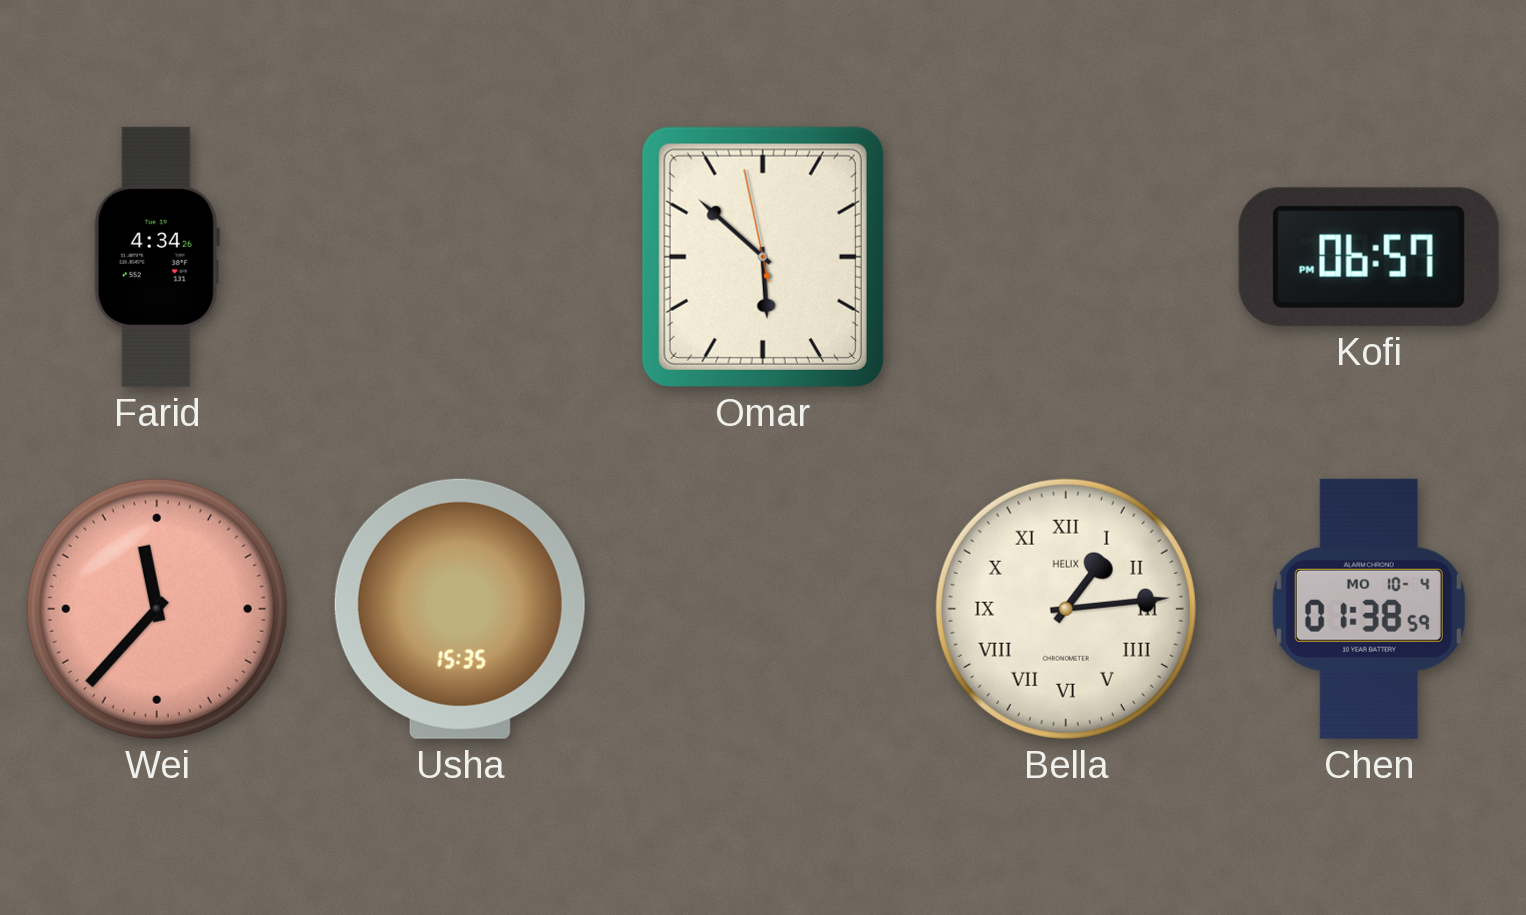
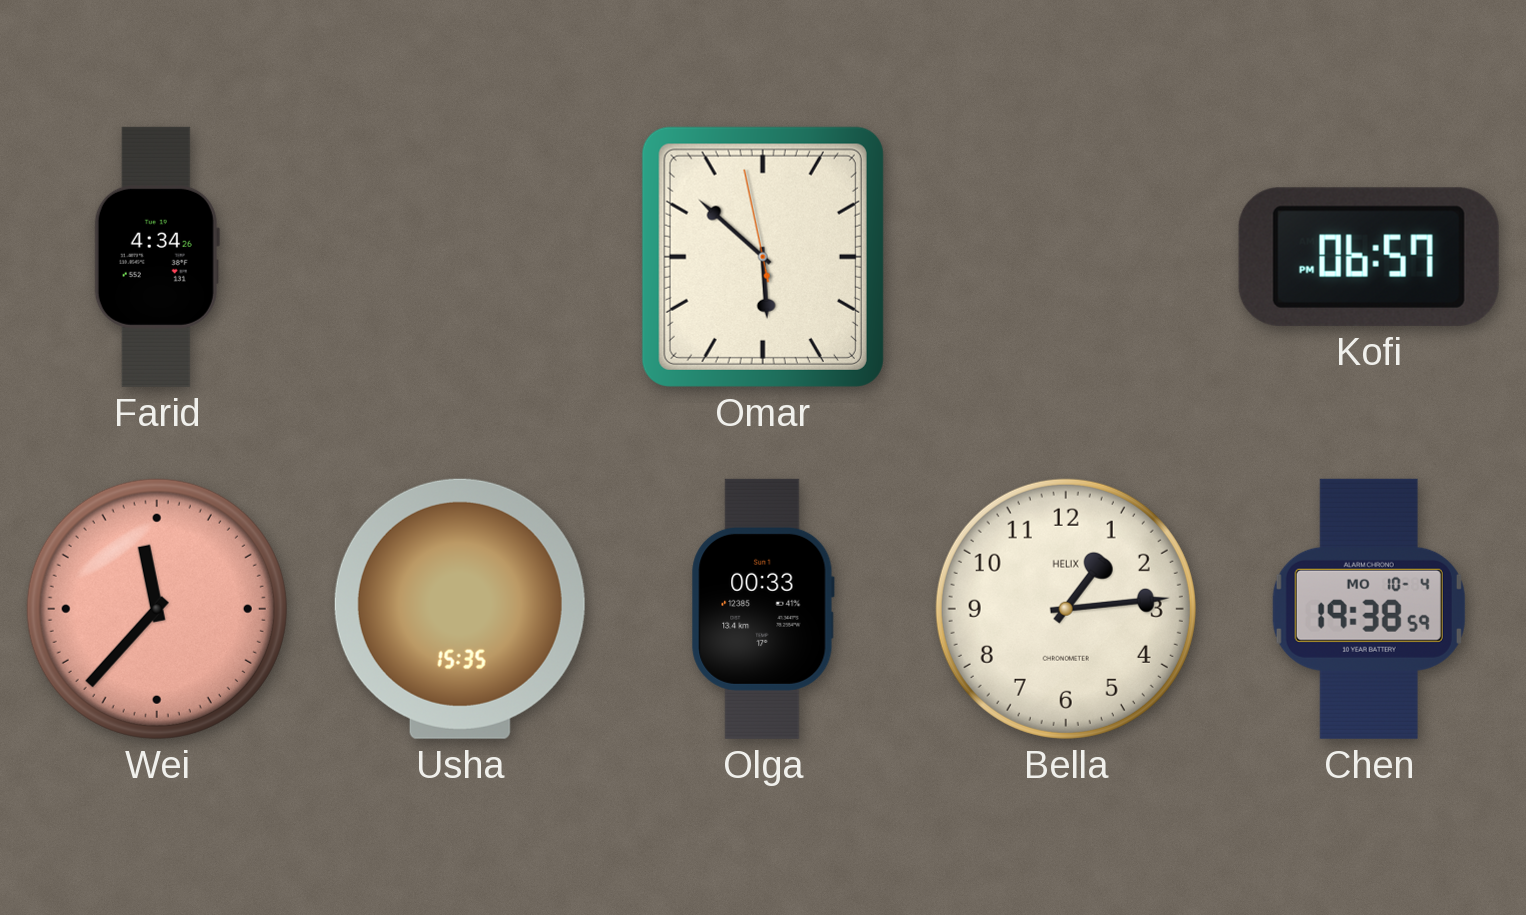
Olga: none -> 00:33 (763, 609)
Bella numerals: Roman -> Arabic (1066, 609)
Chen: 01:38 -> 19:38 (1369, 609)
